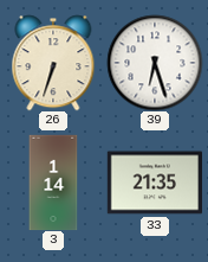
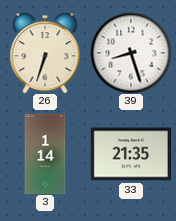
39: 6:27 -> 8:27 (131, 53)
